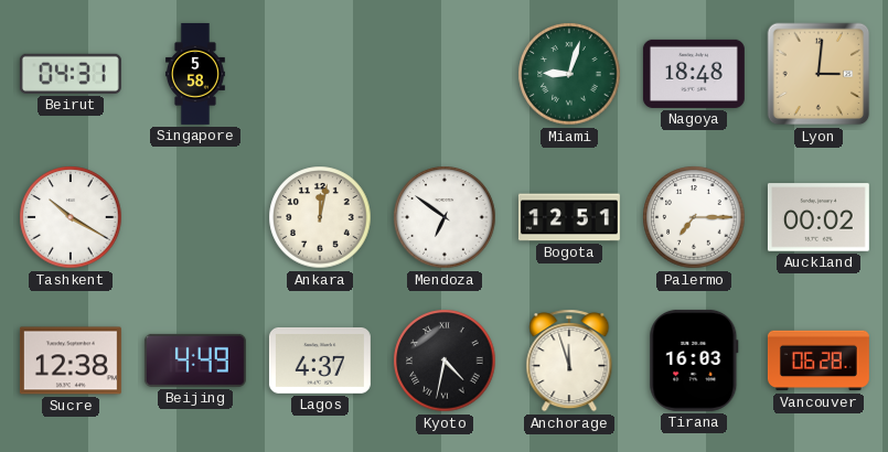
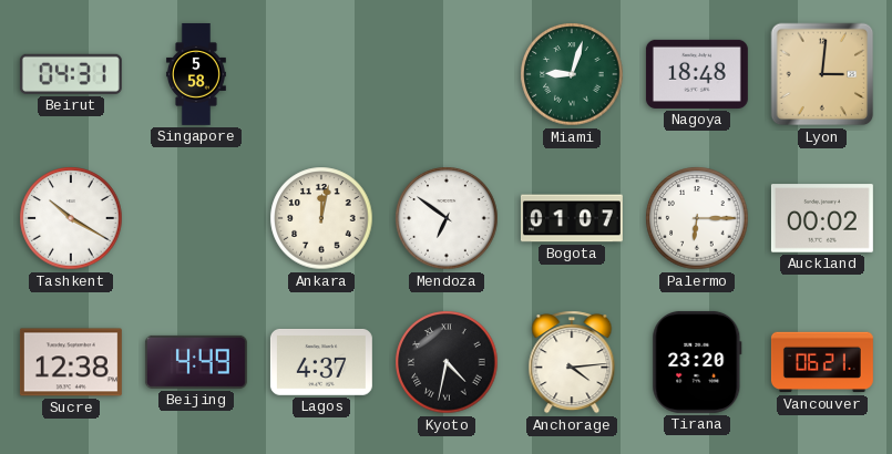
Bogota: 12:51 -> 01:07 (572, 218)
Palermo: 7:15 -> 6:15 (697, 218)
Anchorage: 11:57 -> 4:14 (572, 362)
Tirana: 16:03 -> 23:20 (697, 362)
Vancouver: 06:28 -> 06:21 (822, 362)
